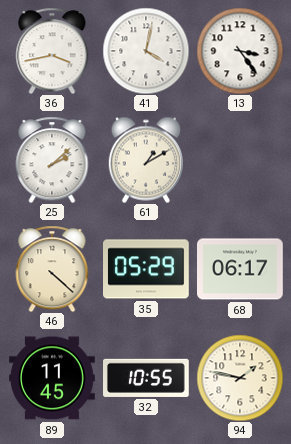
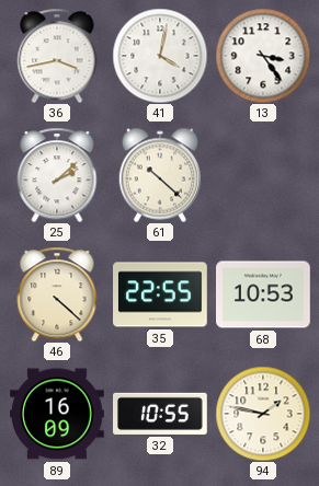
61: 1:10 -> 10:22 (159, 175)
35: 05:29 -> 22:55 (161, 294)
68: 06:17 -> 10:53 (264, 294)
89: 11:45 -> 16:09 (57, 414)
